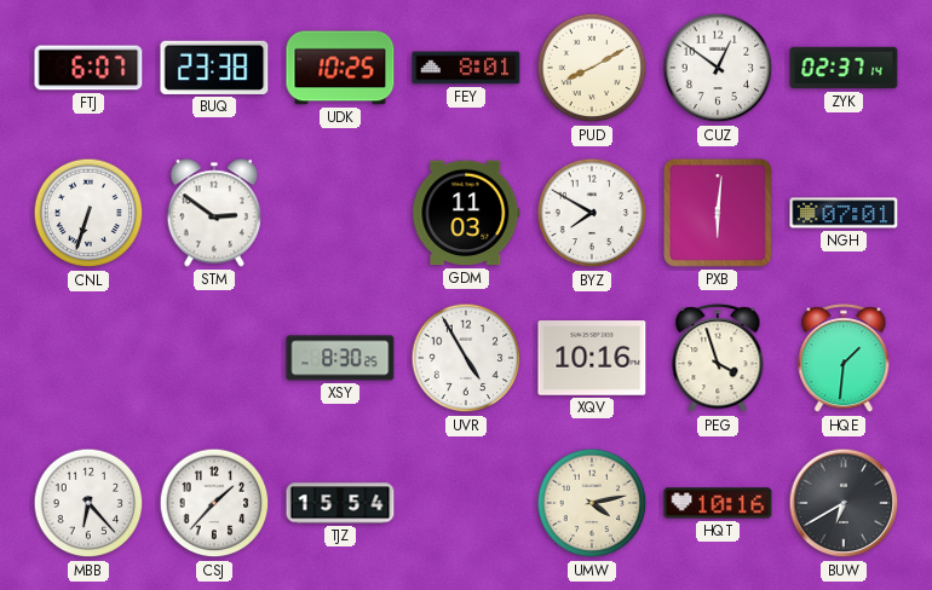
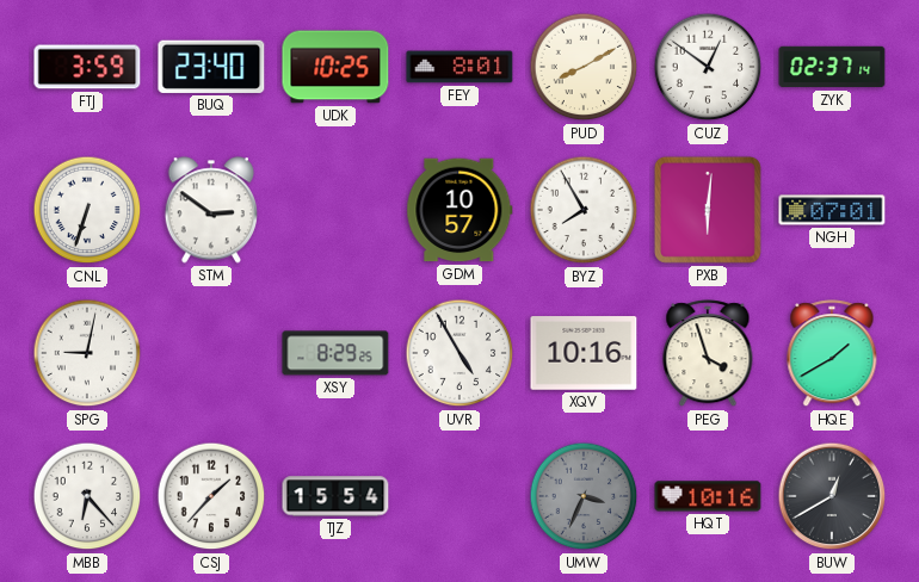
FTJ: 6:07 -> 3:59 (87, 67)
BUQ: 23:38 -> 23:40 (211, 67)
GDM: 11:03 -> 10:57 (459, 210)
BYZ: 7:50 -> 7:55 (584, 210)
SPG: none -> 9:02 (87, 353)
XSY: 8:30 -> 8:29 (335, 353)
HQE: 1:31 -> 1:40 (832, 354)
UMW: 4:13 -> 3:34 (584, 496)
UMW dial: cream -> grey (584, 496)
BUW: 6:40 -> 12:40 (832, 496)
